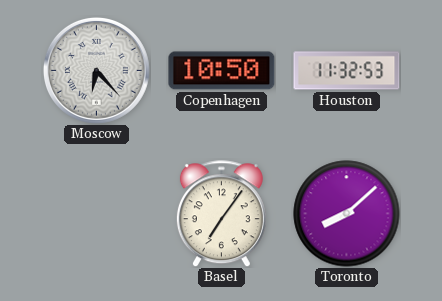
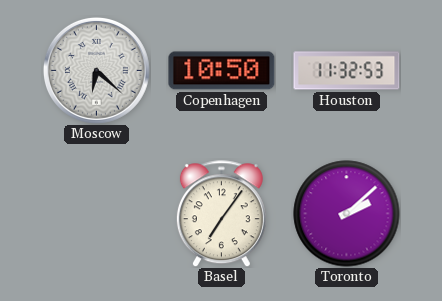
Moscow: 6:23 -> 6:22 (96, 70)
Toronto: 8:08 -> 2:08 (347, 214)
